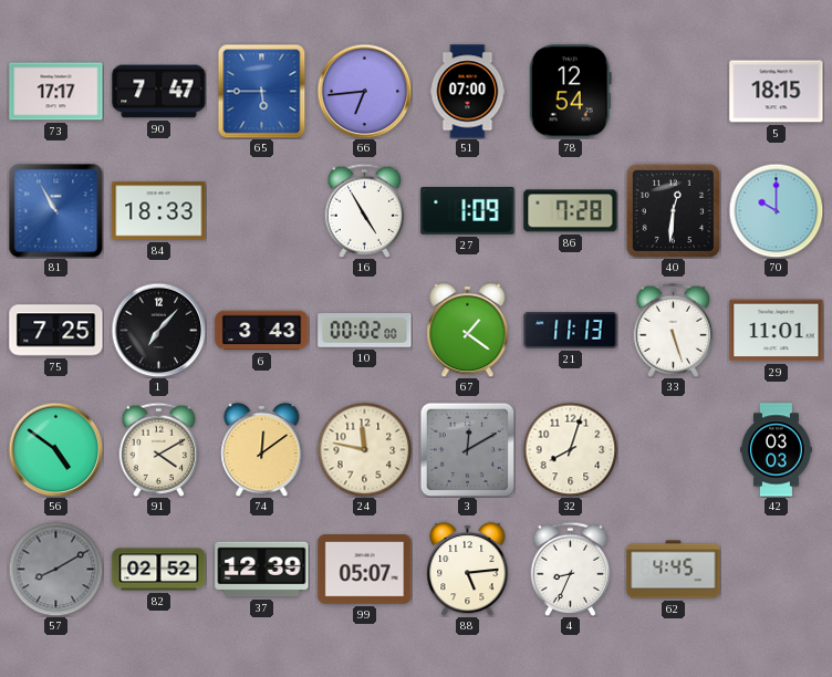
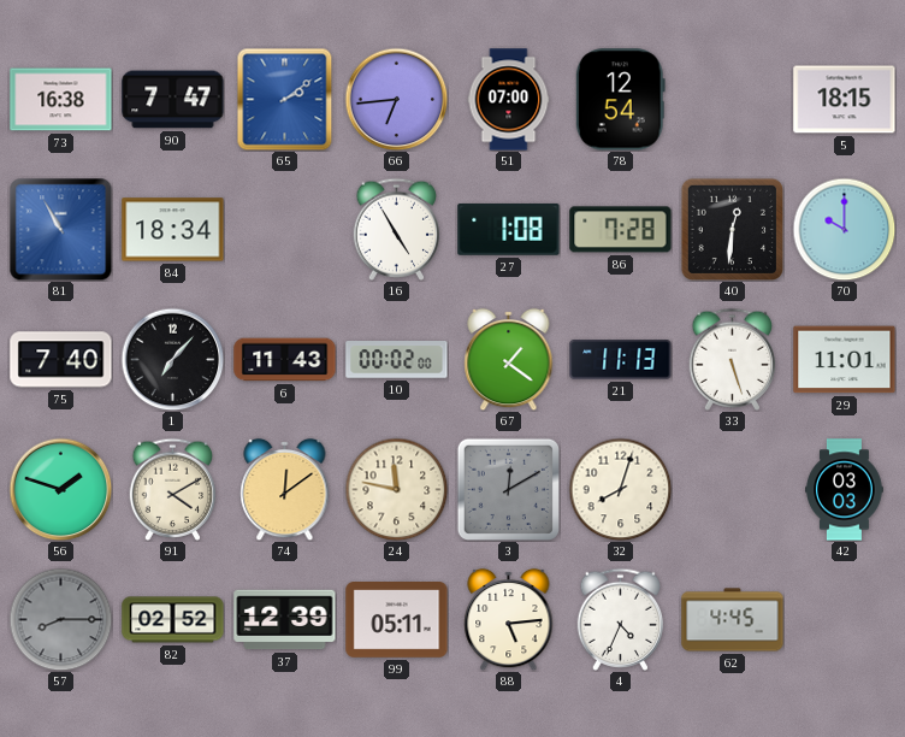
73: 17:17 -> 16:38 (61, 100)
65: 5:45 -> 2:09 (285, 99)
84: 18:33 -> 18:34 (173, 230)
27: 1:09 -> 1:08 (509, 229)
75: 7:25 -> 7:40 (61, 360)
6: 3:43 -> 11:43 (285, 360)
56: 4:51 -> 1:48 (60, 489)
57: 8:10 -> 8:15 (60, 619)
99: 05:07 -> 05:11 (397, 620)
4: 8:34 -> 4:34 (621, 619)
